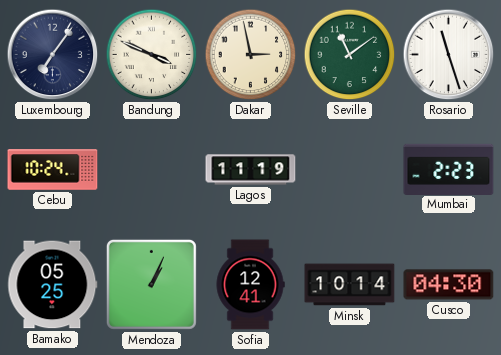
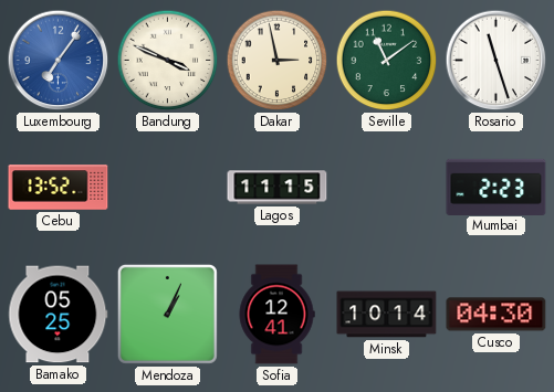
Luxembourg dial: navy -> blue (59, 61)
Cebu: 10:24 -> 13:52 (59, 188)
Lagos: 11:19 -> 11:15 (278, 188)
